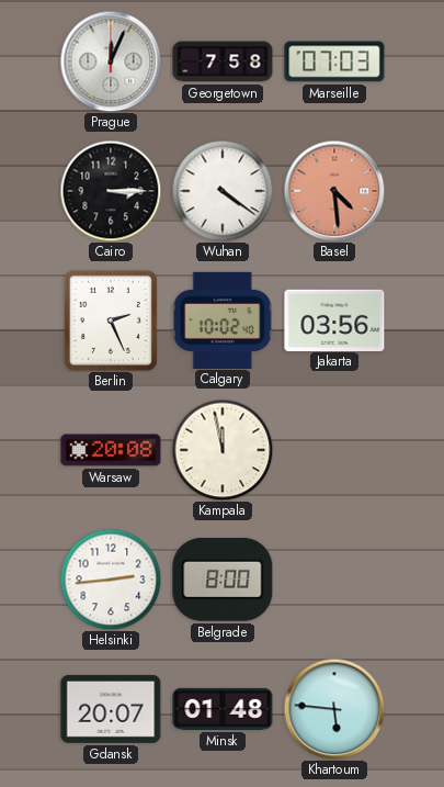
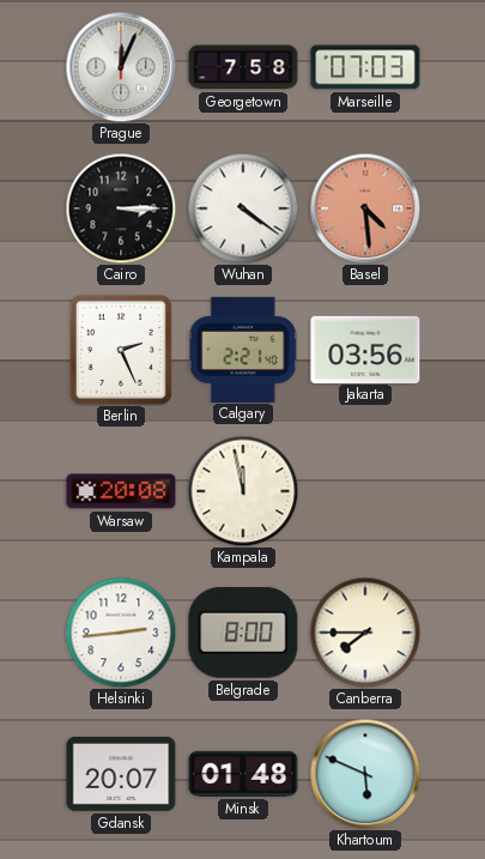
Calgary: 10:02 -> 2:21 (243, 349)
Canberra: none -> 7:45 (365, 633)
Khartoum: 5:46 -> 5:49 (365, 774)
